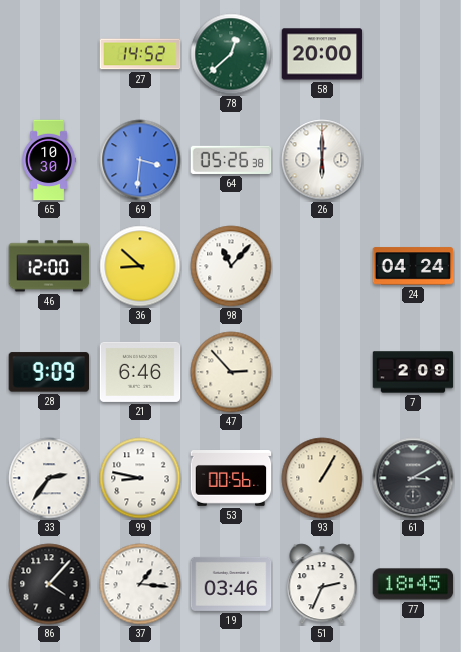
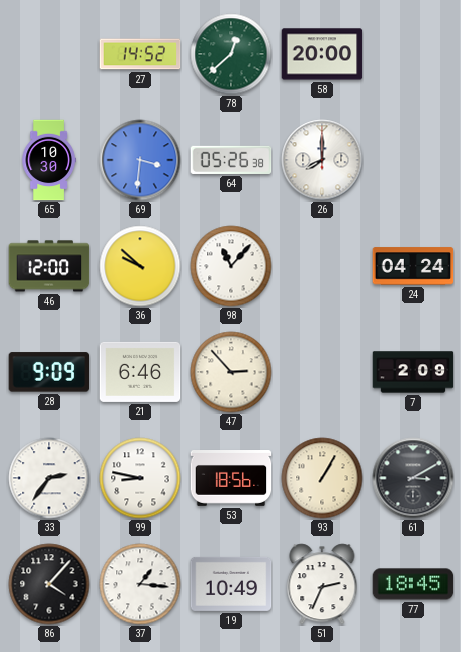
26: 6:00 -> 8:00 (322, 160)
36: 8:52 -> 9:52 (140, 266)
53: 00:56 -> 18:56 (231, 479)
19: 03:46 -> 10:49 (231, 584)
